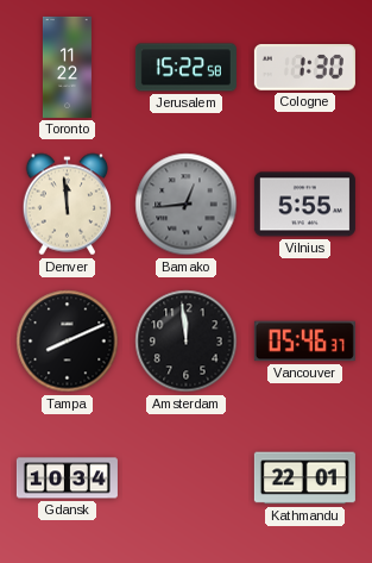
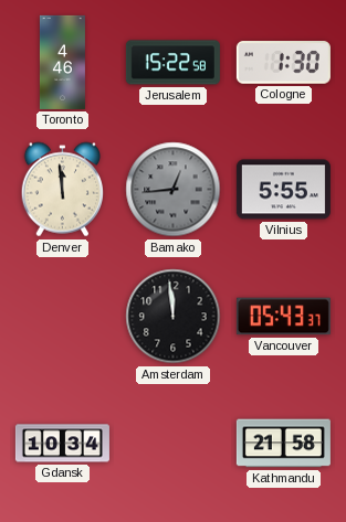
Toronto: 11:22 -> 4:46 (62, 62)
Tampa: 8:11 -> none (68, 342)
Vancouver: 05:46 -> 05:43 (283, 317)
Kathmandu: 22:01 -> 21:58 (283, 444)
